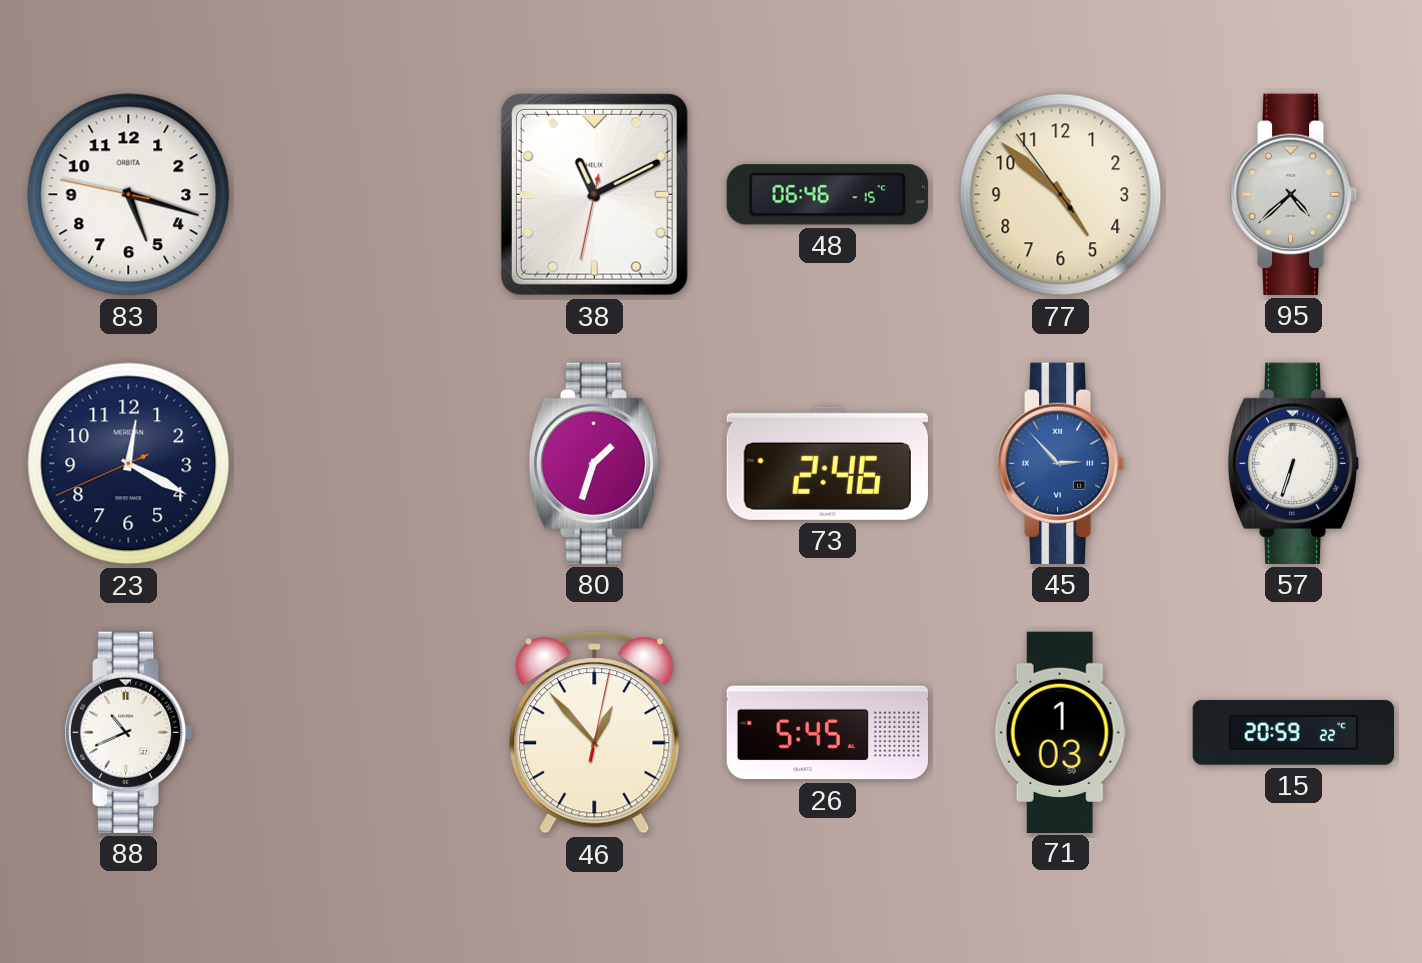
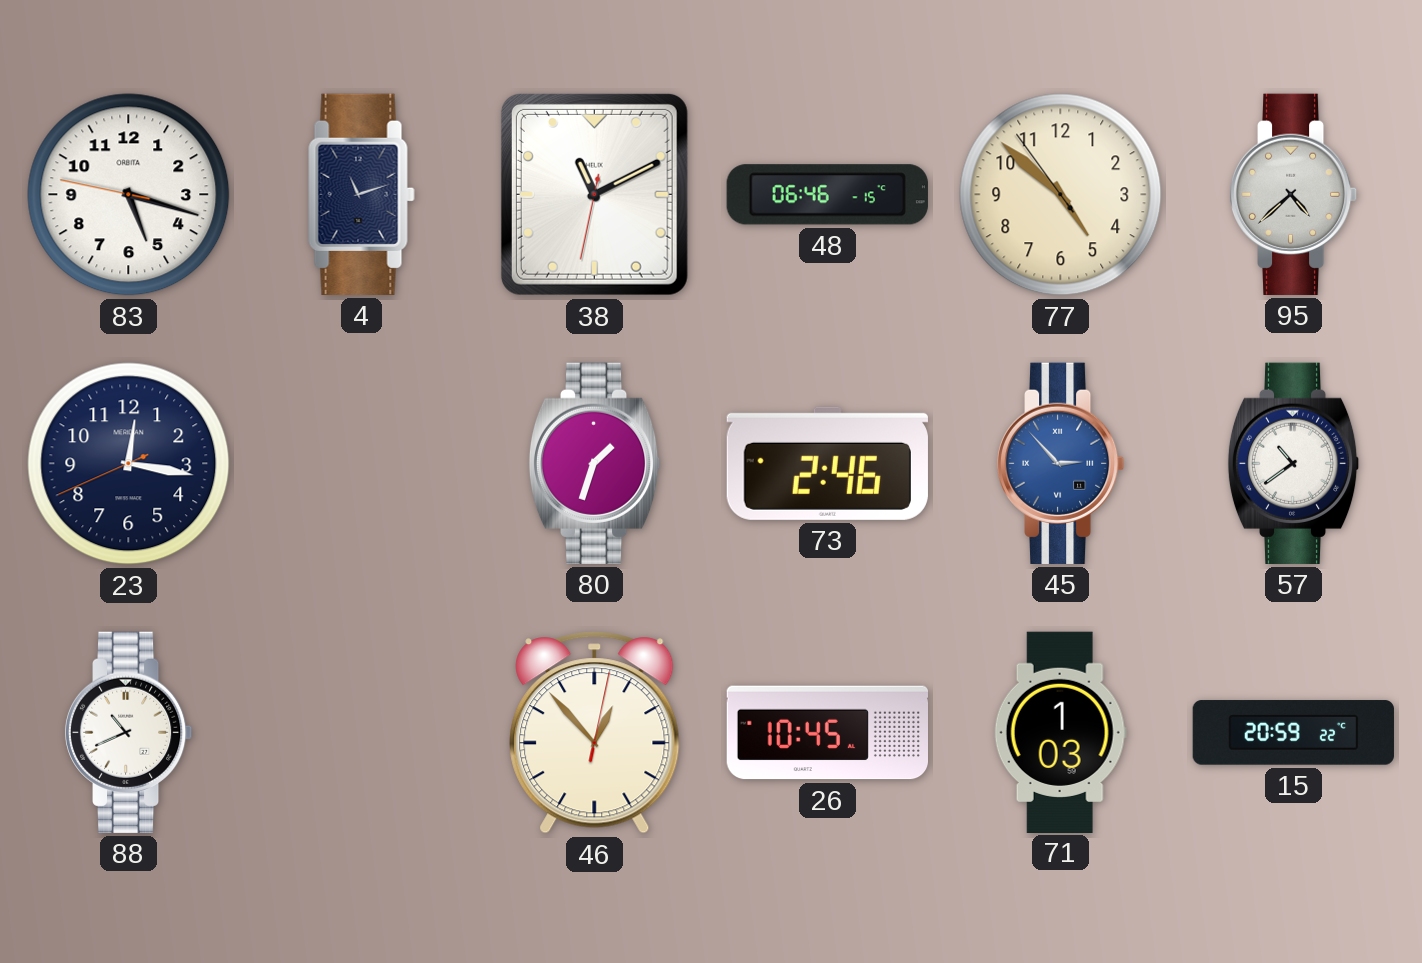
4: none -> 11:12 (362, 194)
23: 12:19 -> 12:16 (129, 464)
57: 6:33 -> 10:39 (1294, 463)
26: 5:45 -> 10:45 (827, 733)
